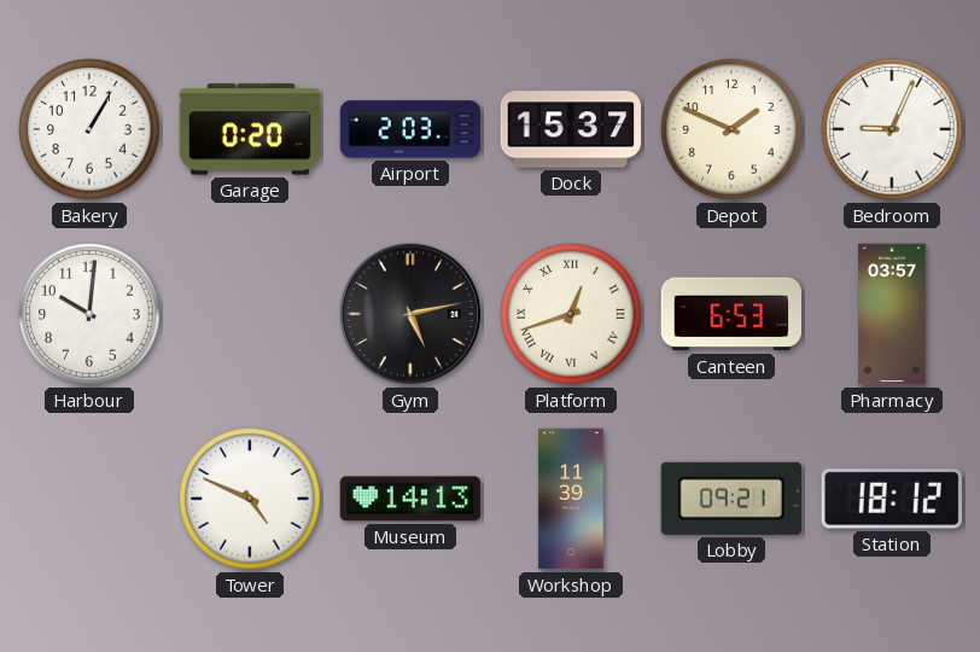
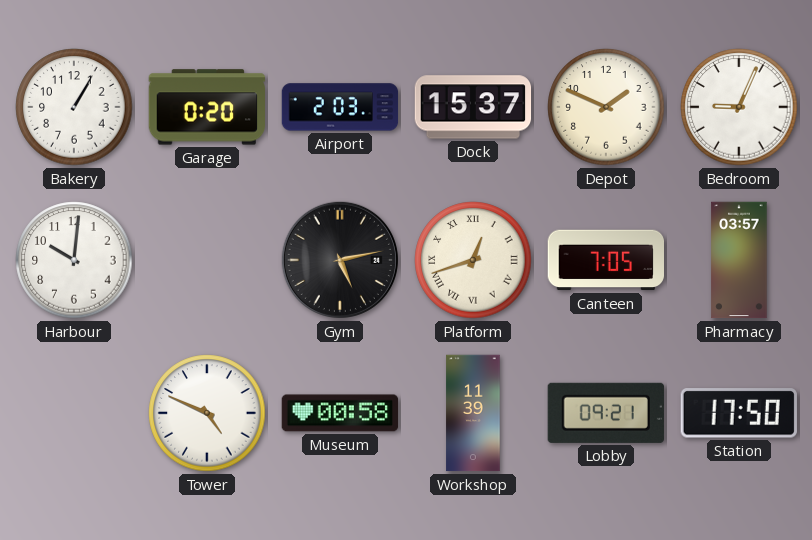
Canteen: 6:53 -> 7:05 (605, 260)
Museum: 14:13 -> 00:58 (340, 413)
Station: 18:12 -> 17:50 (739, 413)
